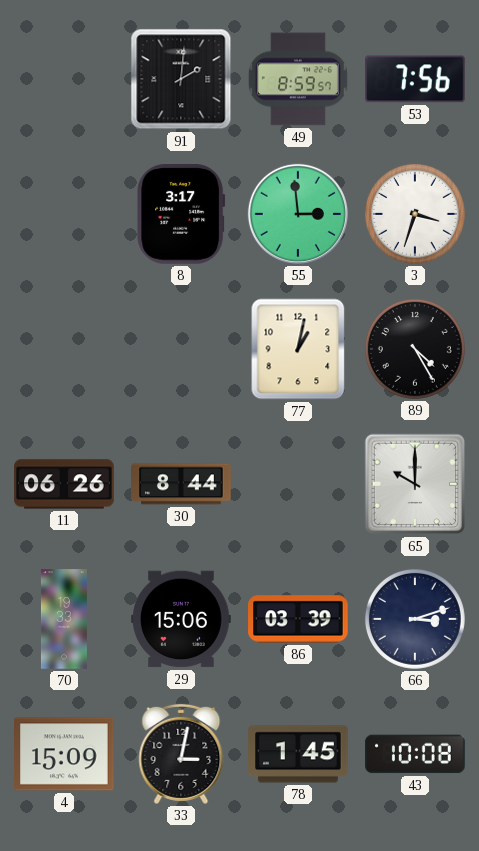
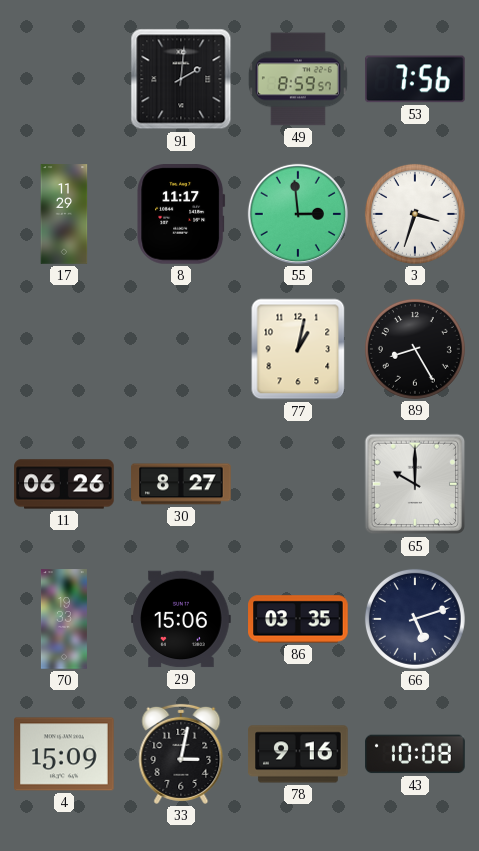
17: none -> 11:29 (64, 214)
8: 3:17 -> 11:17 (181, 215)
89: 4:25 -> 8:25 (415, 349)
30: 8:44 -> 8:27 (181, 484)
86: 03:39 -> 03:35 (298, 619)
66: 3:12 -> 5:12 (415, 619)
78: 1:45 -> 9:16 (298, 754)
